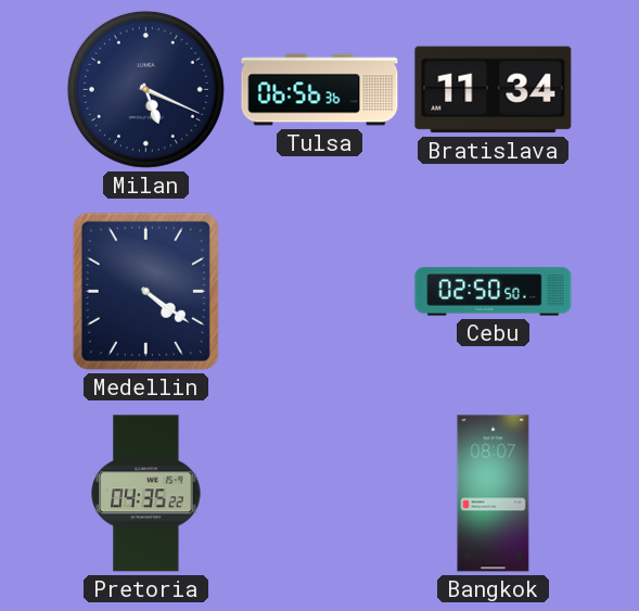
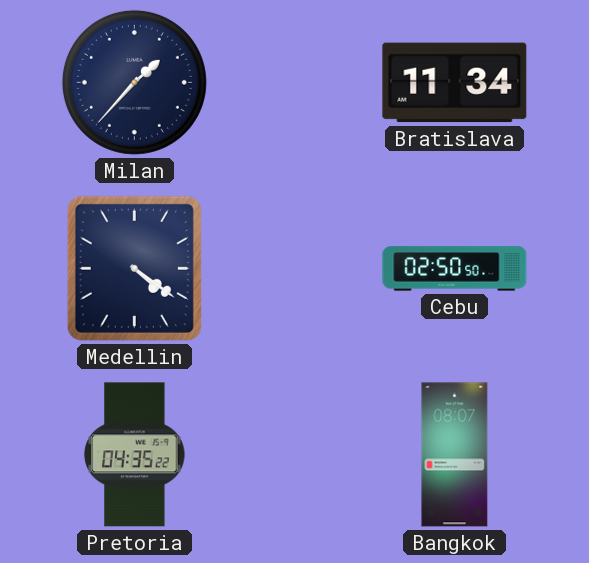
Milan: 5:19 -> 1:37 (134, 82)
Tulsa: 06:56 -> none (320, 90)
